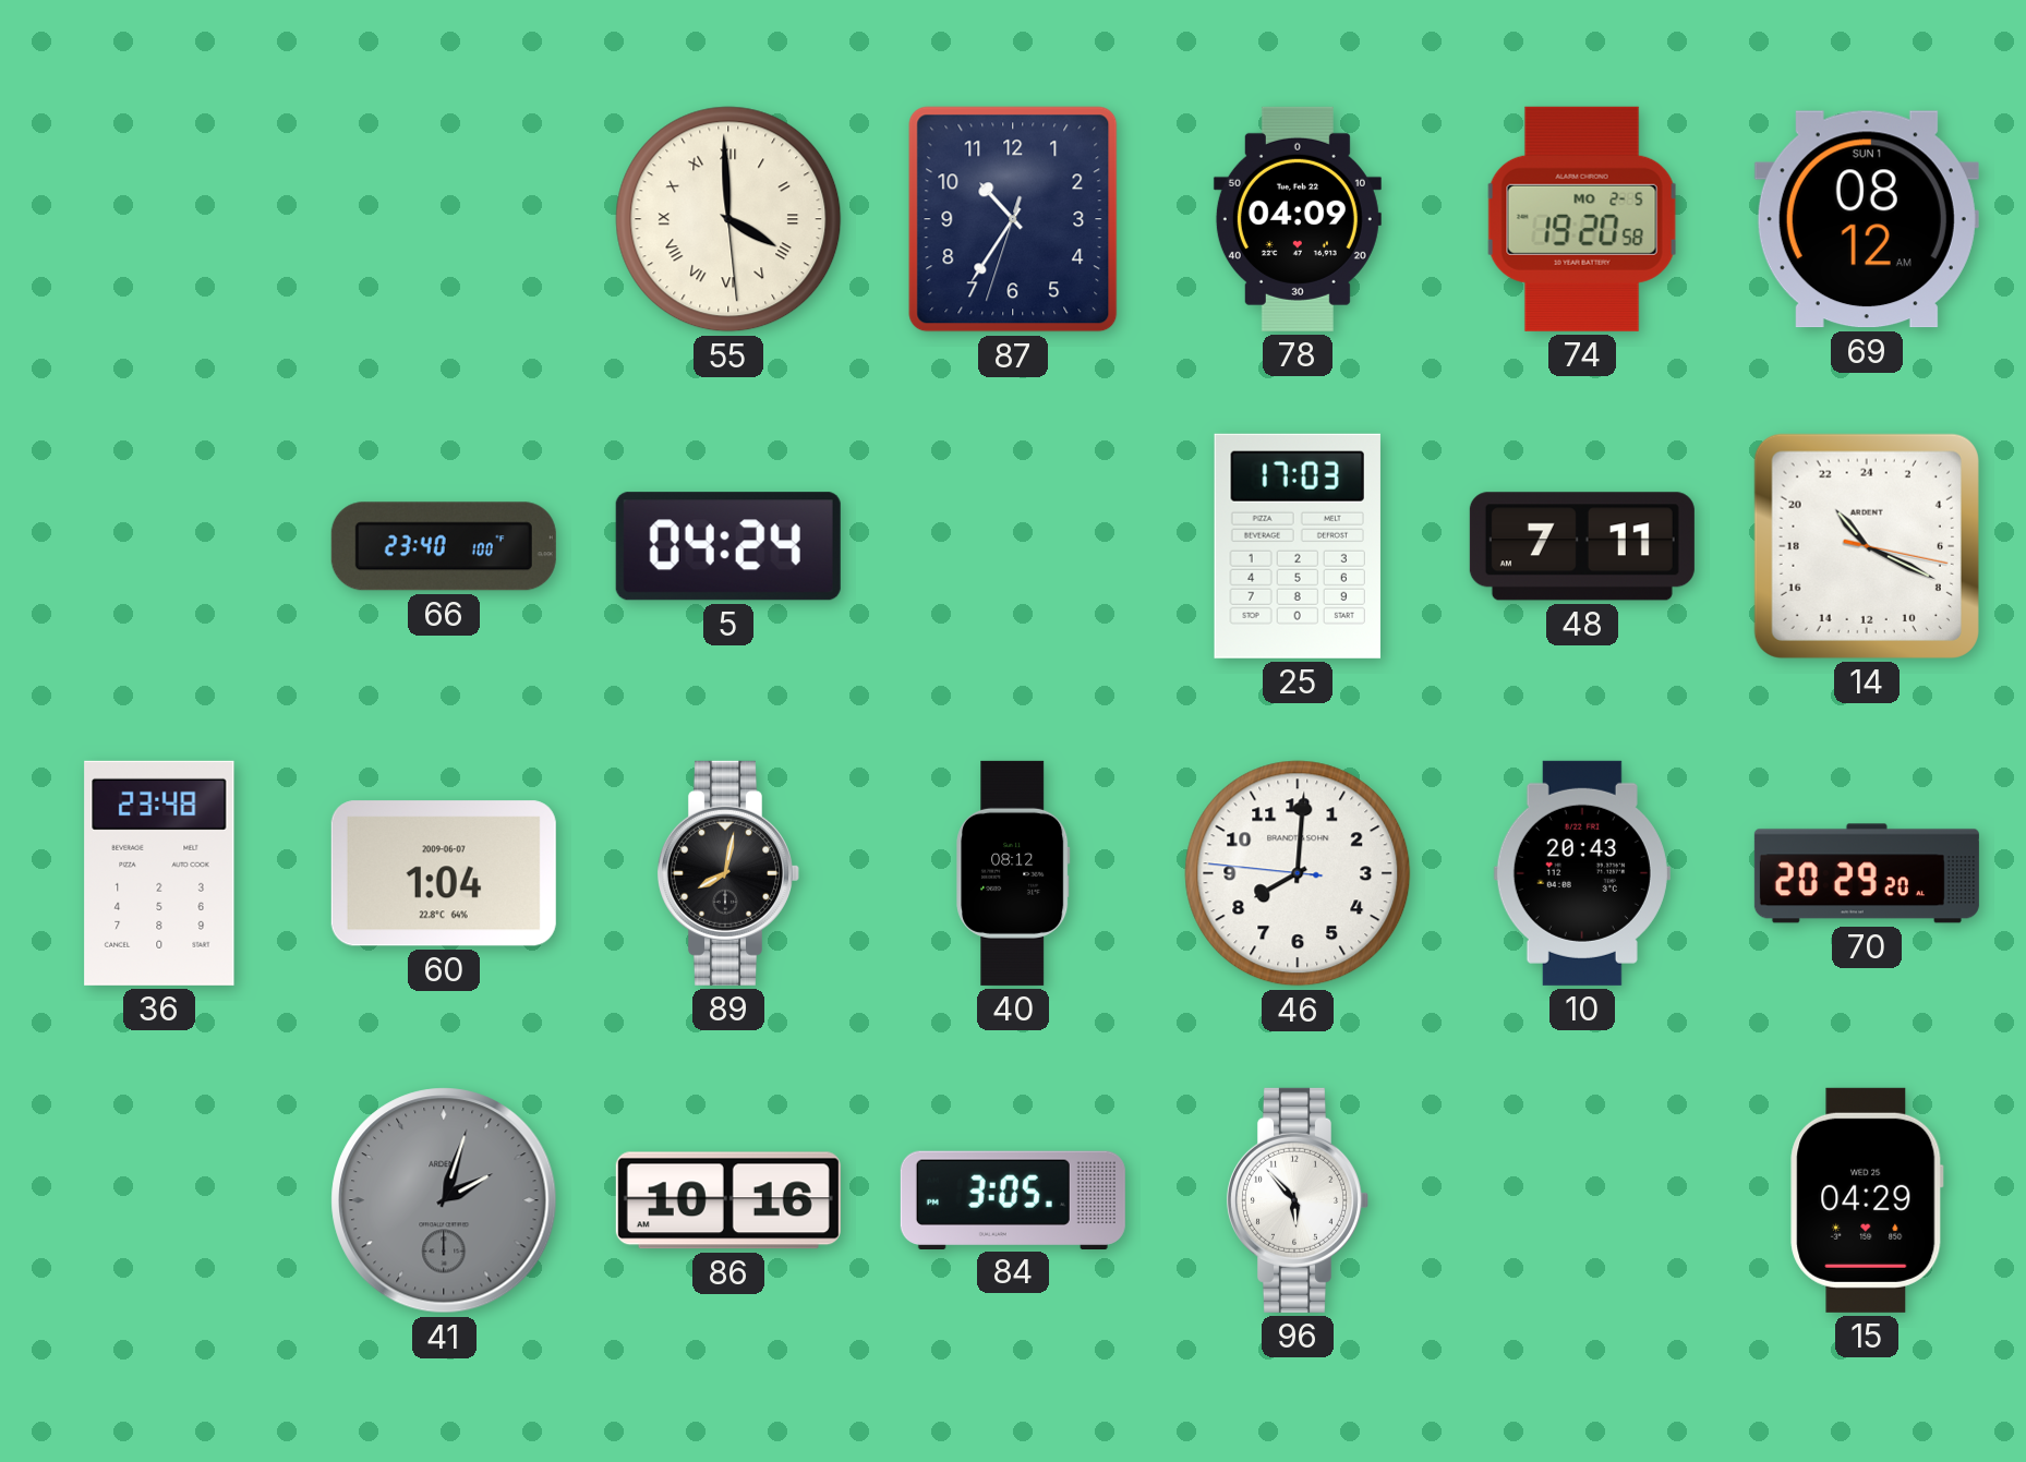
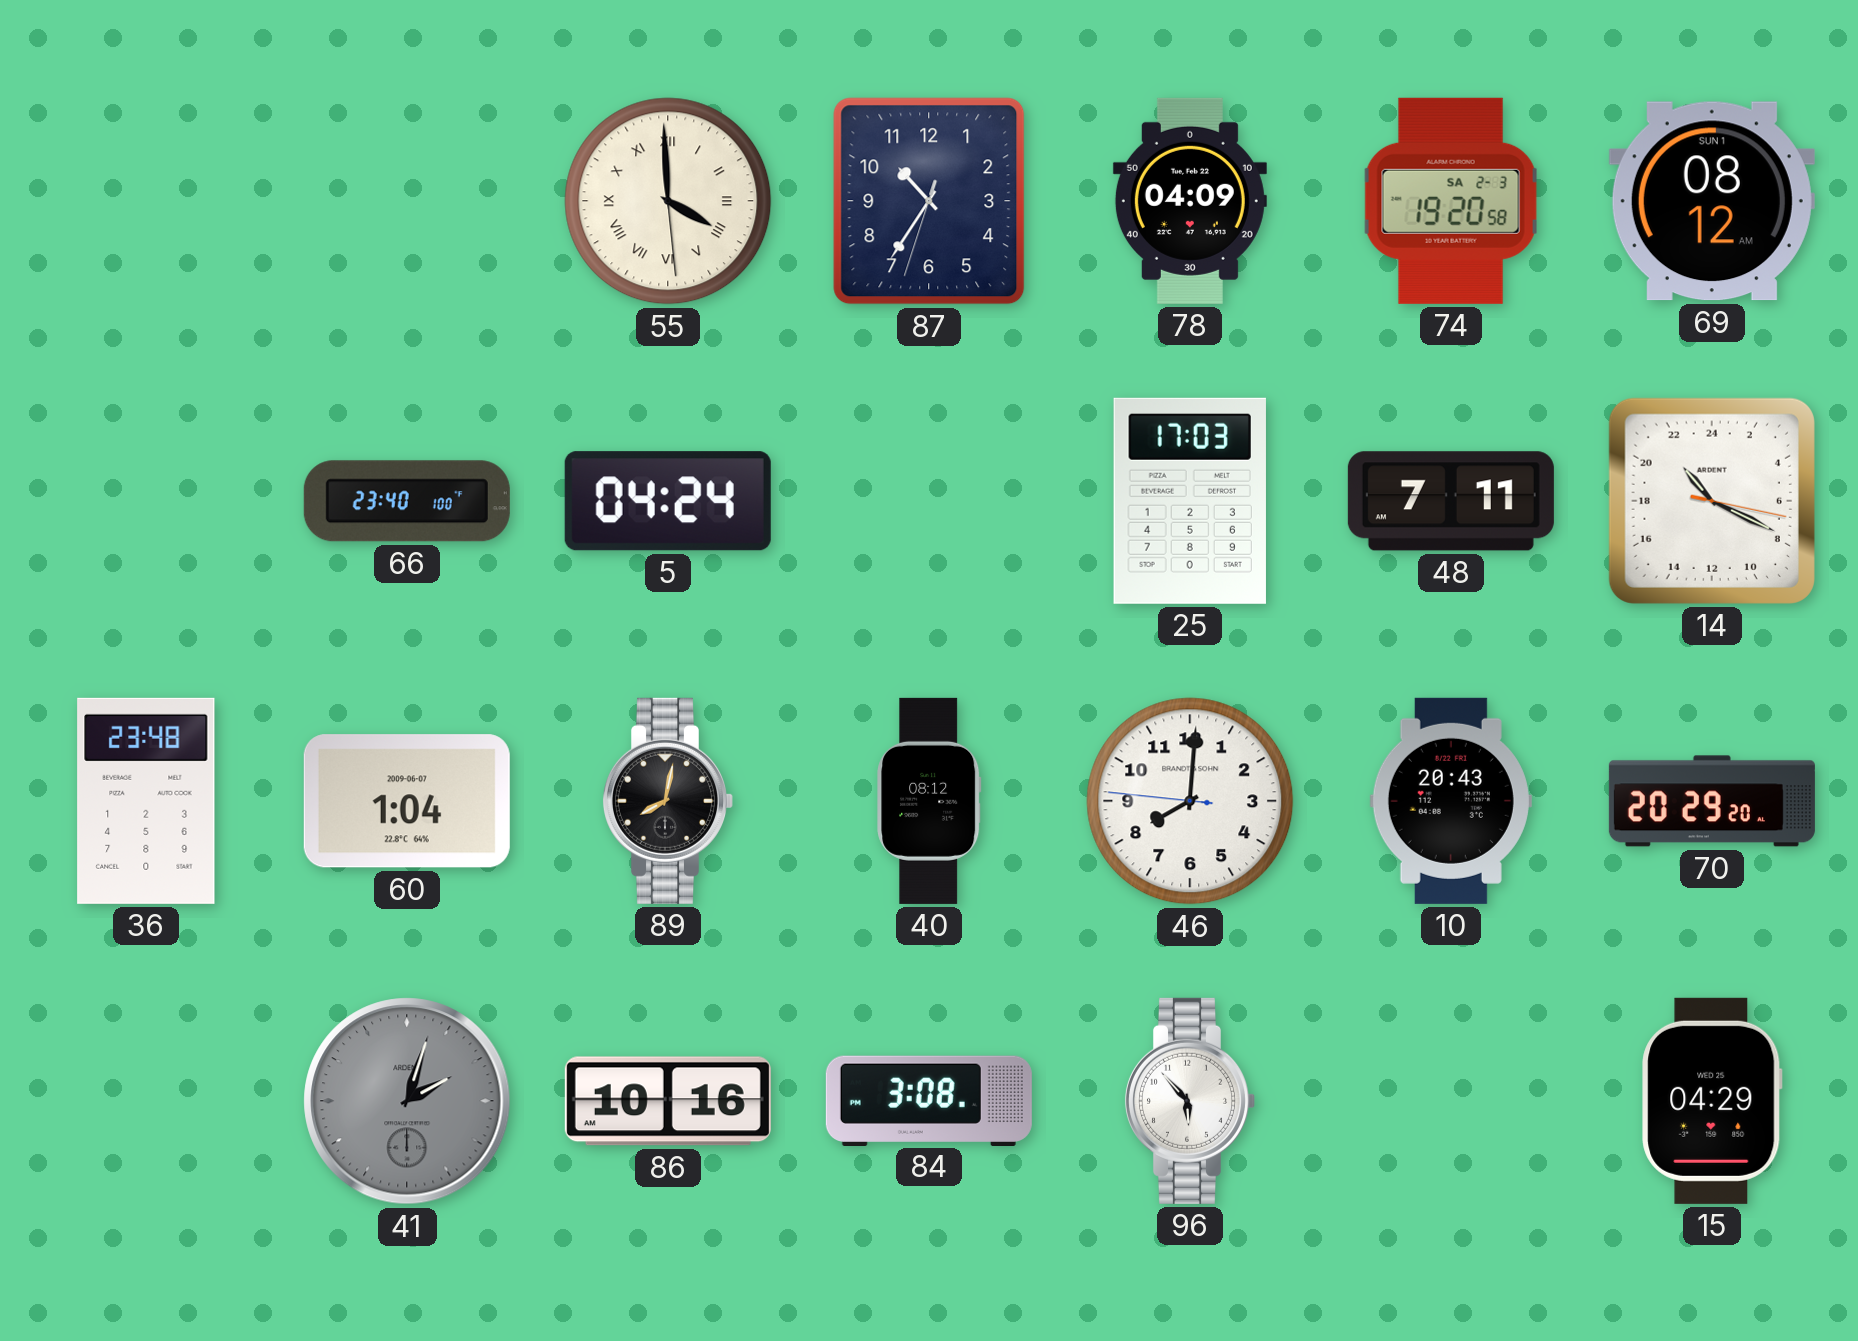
74 date: MO 2-5 -> SA 2-3 (1451, 201)
84: 3:05 -> 3:08 (929, 1100)
